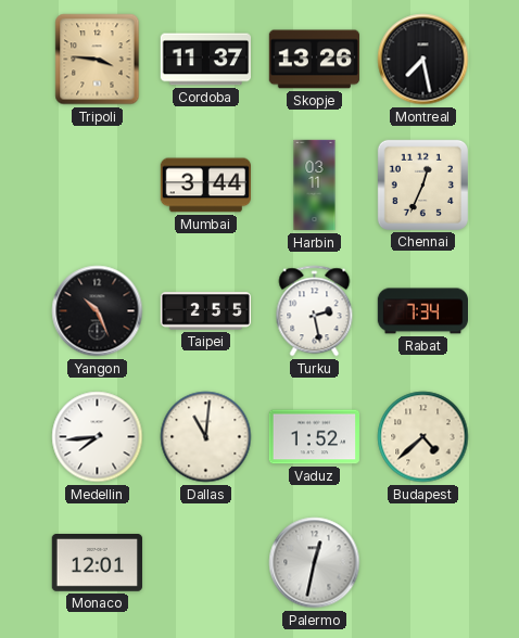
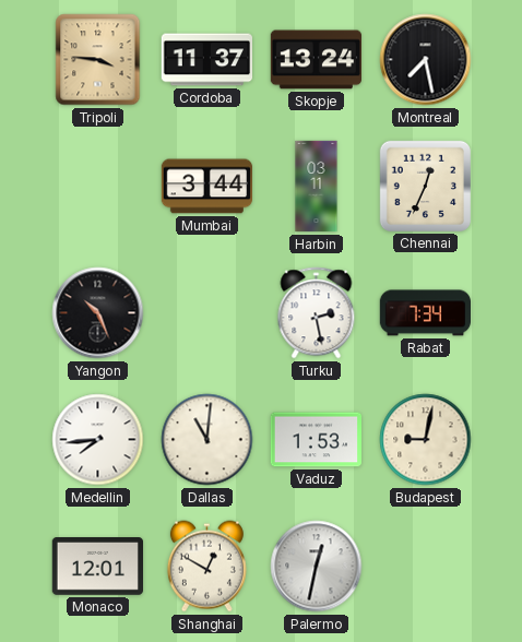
Skopje: 13:26 -> 13:24 (316, 60)
Taipei: 2:55 -> none (206, 311)
Vaduz: 1:52 -> 1:53 (317, 440)
Budapest: 4:38 -> 9:02 (426, 440)
Shanghai: none -> 12:50 (206, 567)
